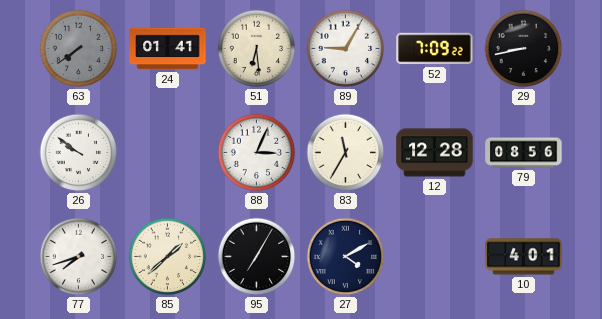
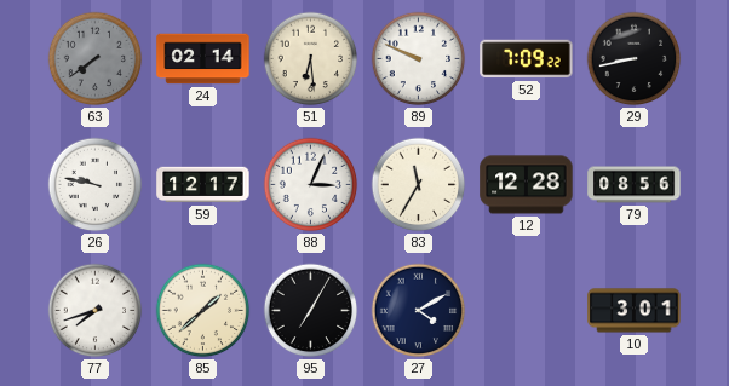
24: 01:41 -> 02:14 (203, 59)
89: 9:05 -> 9:49 (419, 59)
26: 9:51 -> 9:47 (96, 185)
59: none -> 12:17 (203, 185)
10: 4:01 -> 3:01 (635, 311)
